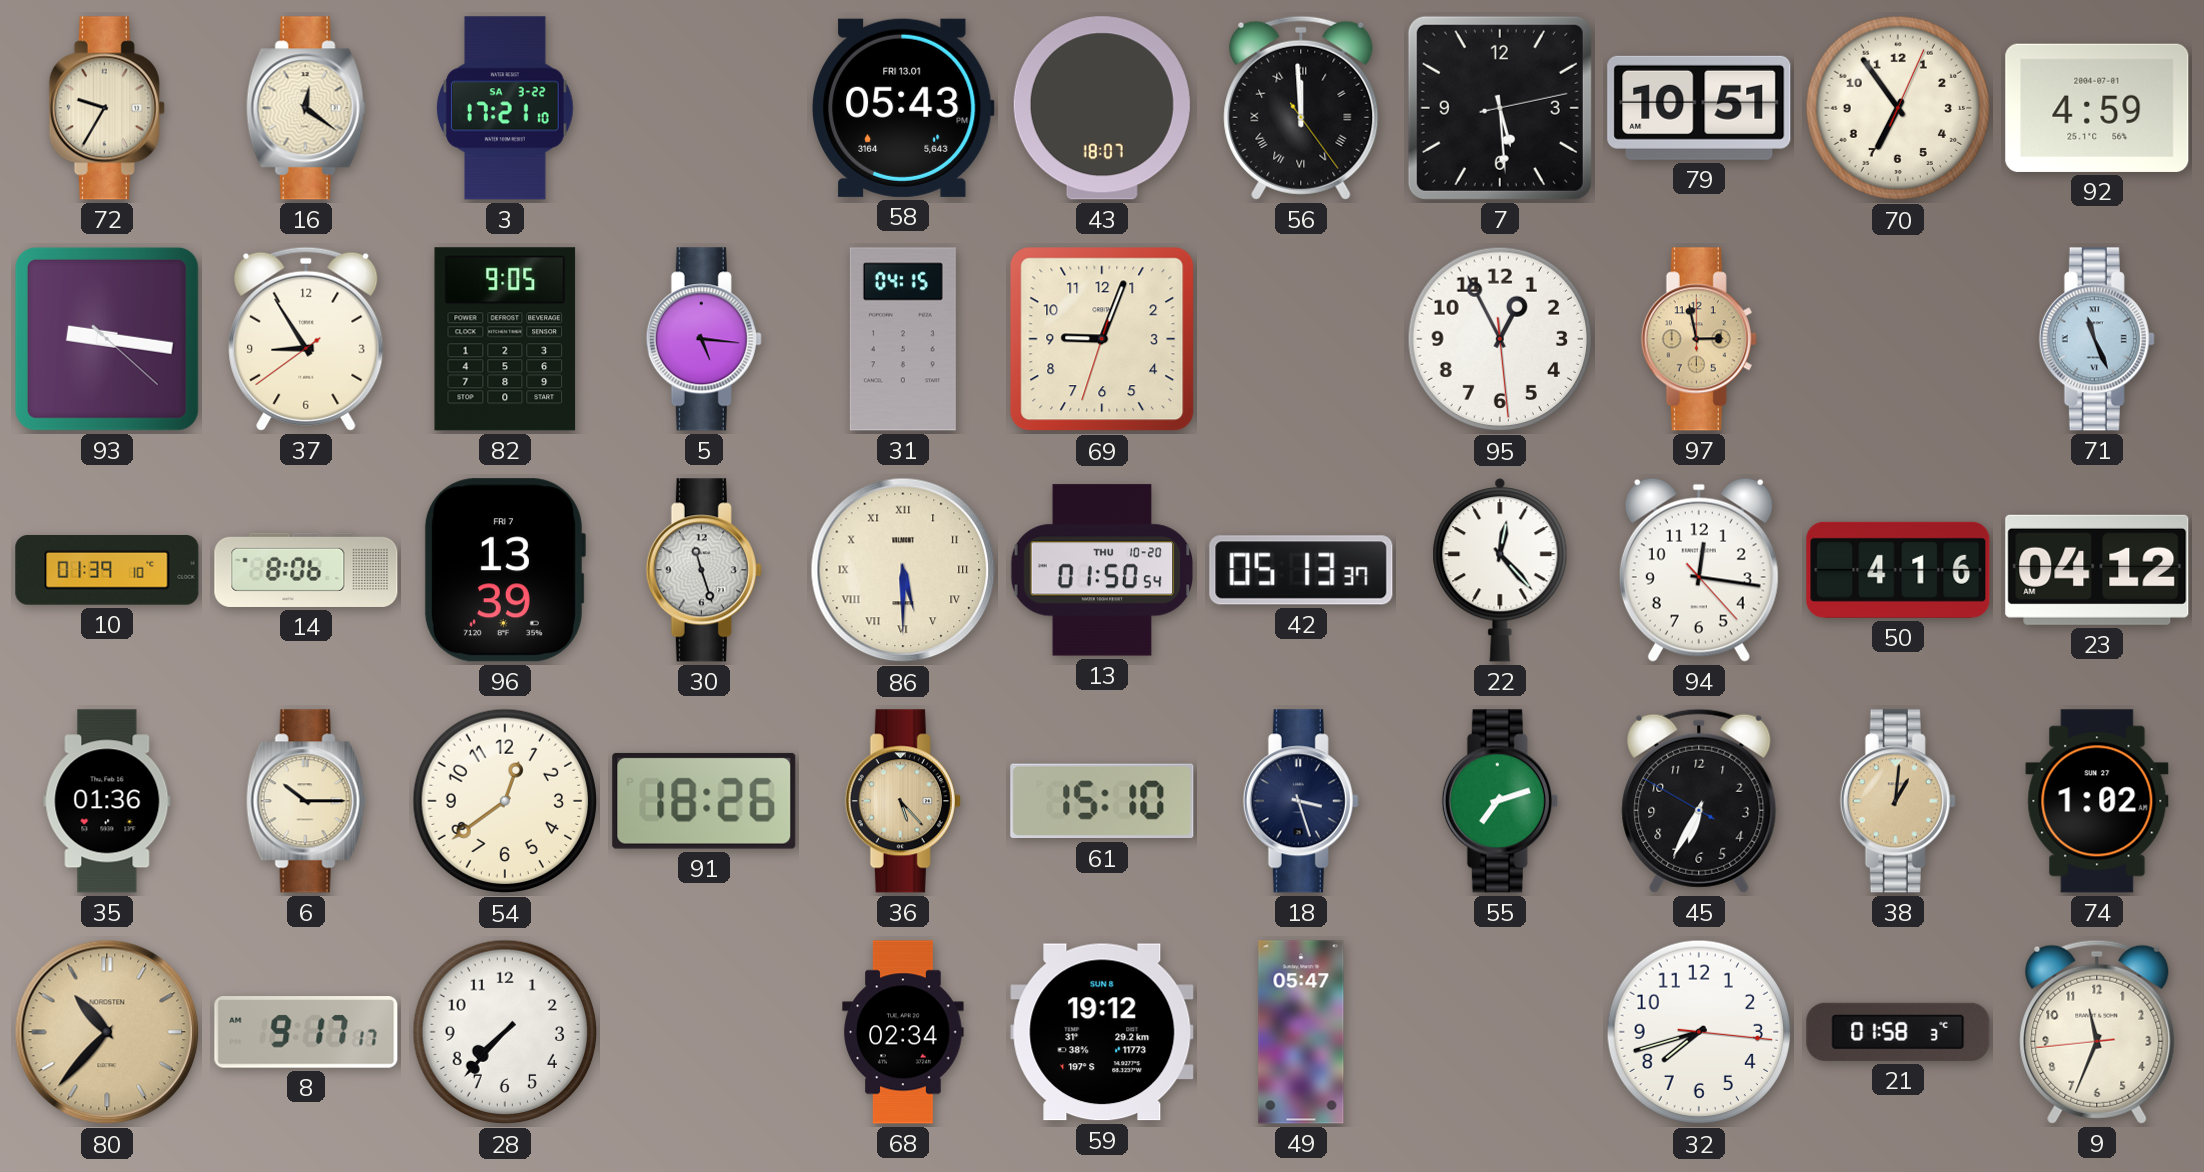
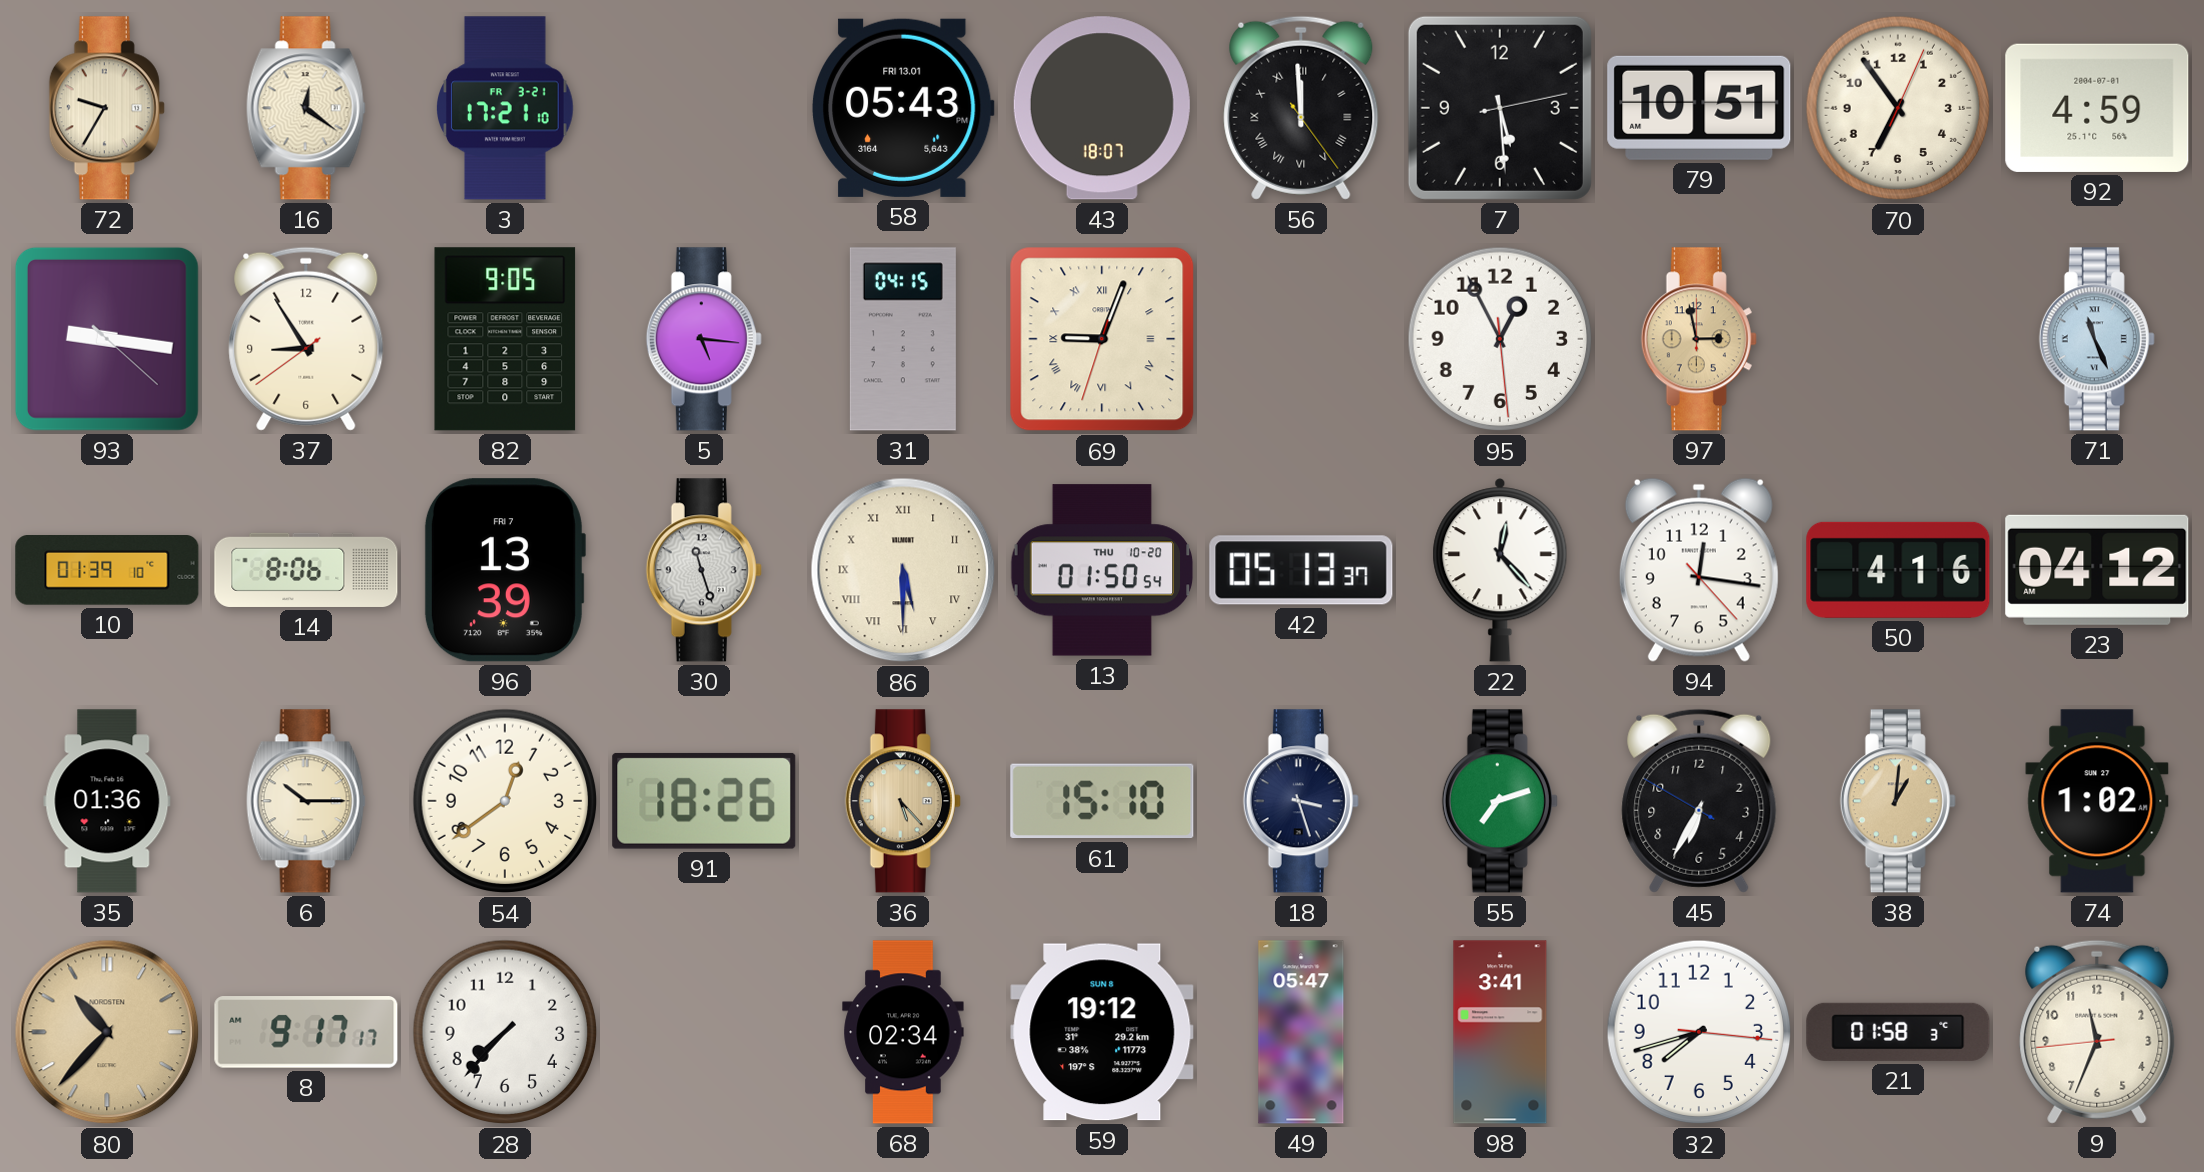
3 date: SA 3-22 -> FR 3-21 (506, 108)
69 numerals: Arabic -> Roman (1102, 339)
98: none -> 3:41 (1500, 1032)
